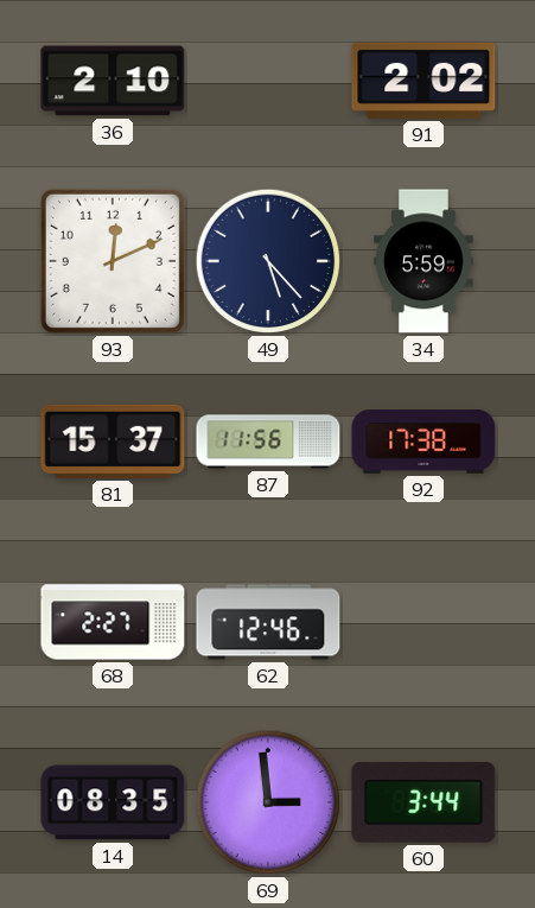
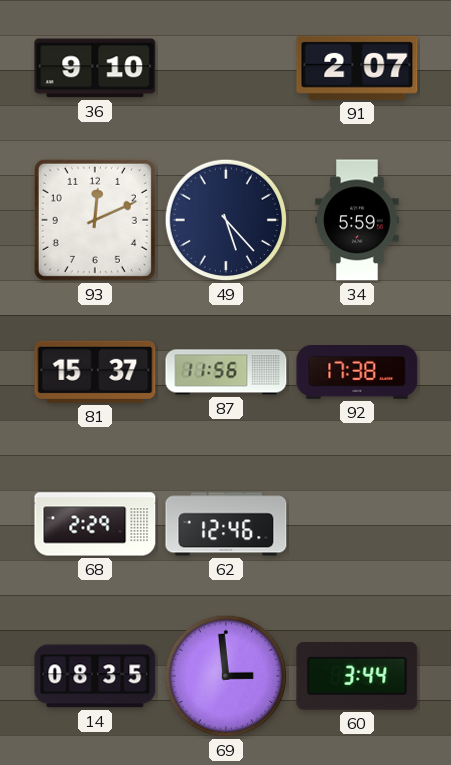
36: 2:10 -> 9:10 (95, 68)
91: 2:02 -> 2:07 (357, 68)
68: 2:27 -> 2:29 (95, 524)
